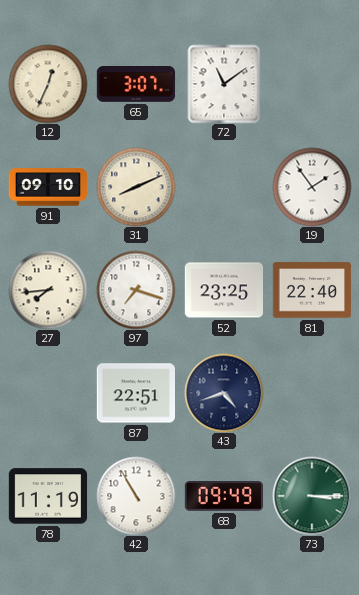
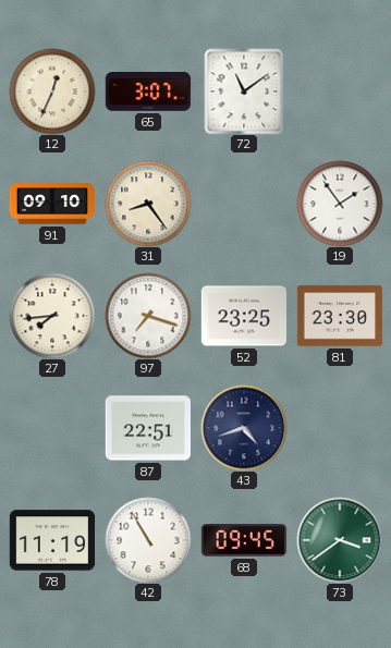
31: 8:11 -> 8:24 (148, 204)
81: 22:40 -> 23:30 (340, 316)
68: 09:49 -> 09:45 (244, 541)
73: 3:15 -> 3:39 (340, 540)
